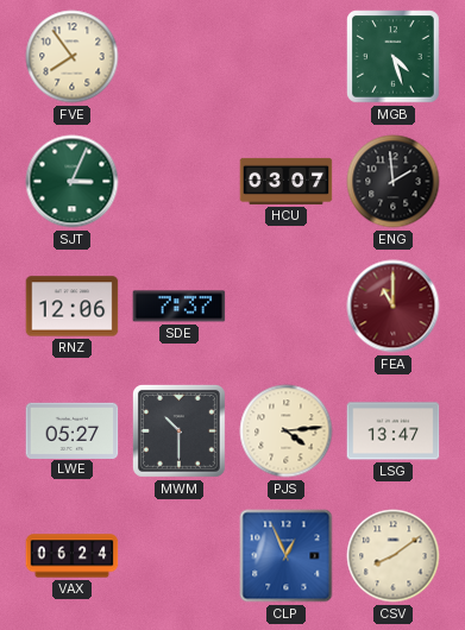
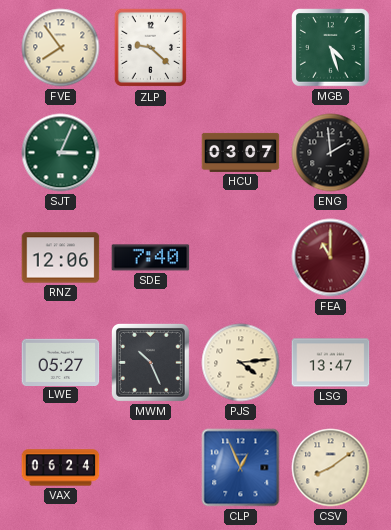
ZLP: none -> 9:22 (150, 48)
SDE: 7:37 -> 7:40 (151, 258)
MWM: 10:30 -> 10:26 (150, 362)
